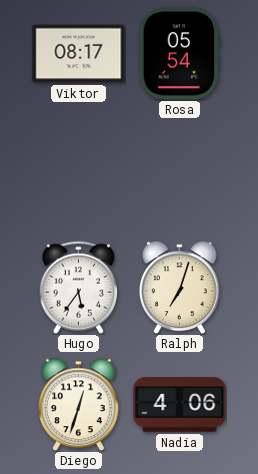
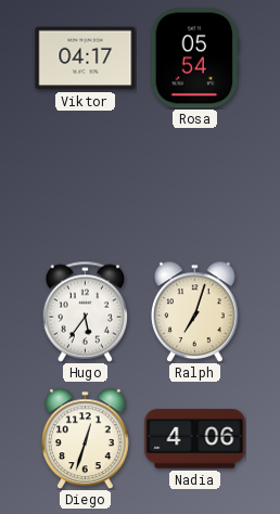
Viktor: 08:17 -> 04:17 (86, 59)
